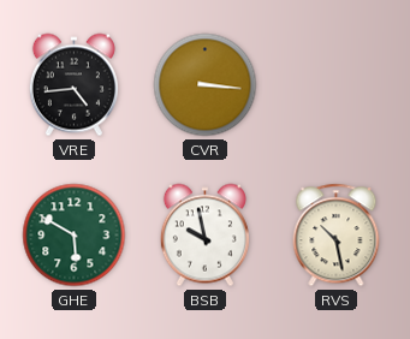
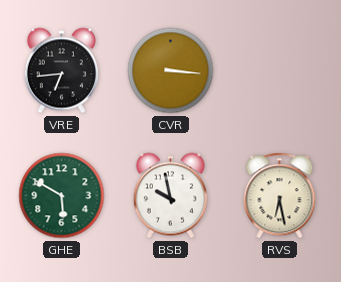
VRE: 4:44 -> 6:44 (61, 71)
RVS: 10:28 -> 6:28 (280, 196)
